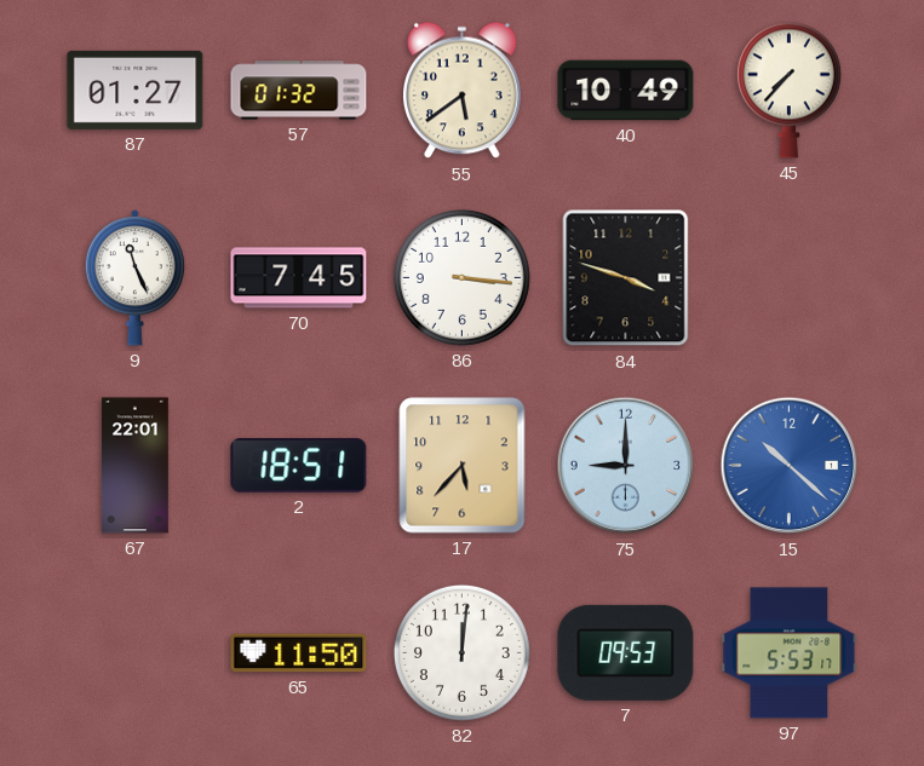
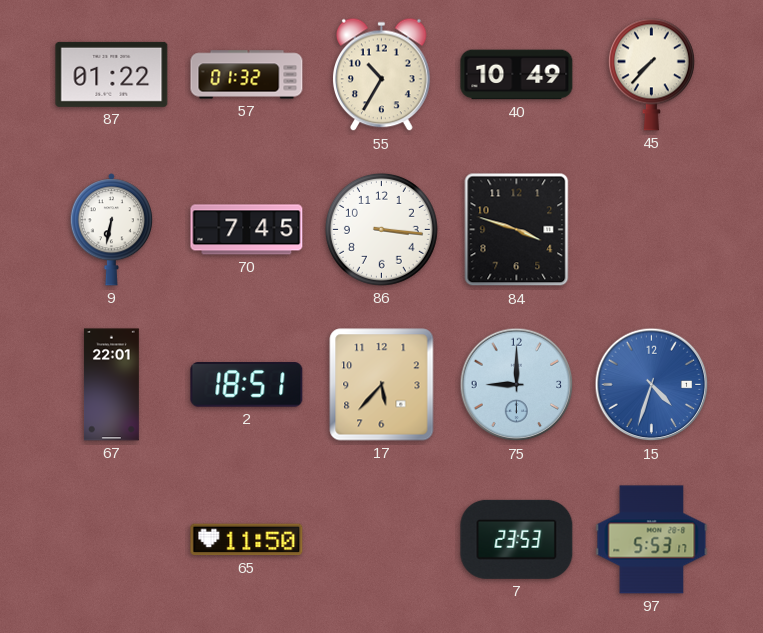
87: 01:27 -> 01:22 (112, 74)
55: 5:39 -> 10:35 (382, 75)
9: 11:26 -> 6:32 (111, 230)
15: 10:22 -> 4:33 (652, 385)
82: 12:01 -> none (461, 652)
7: 09:53 -> 23:53 (517, 539)
